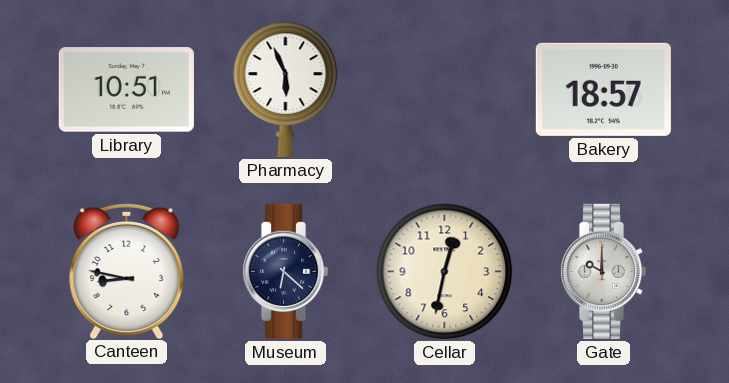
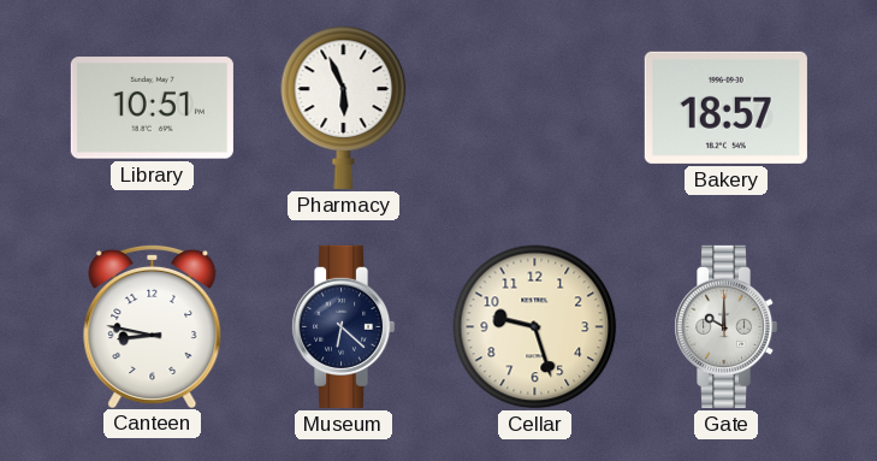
Cellar: 12:32 -> 9:27 (535, 327)
